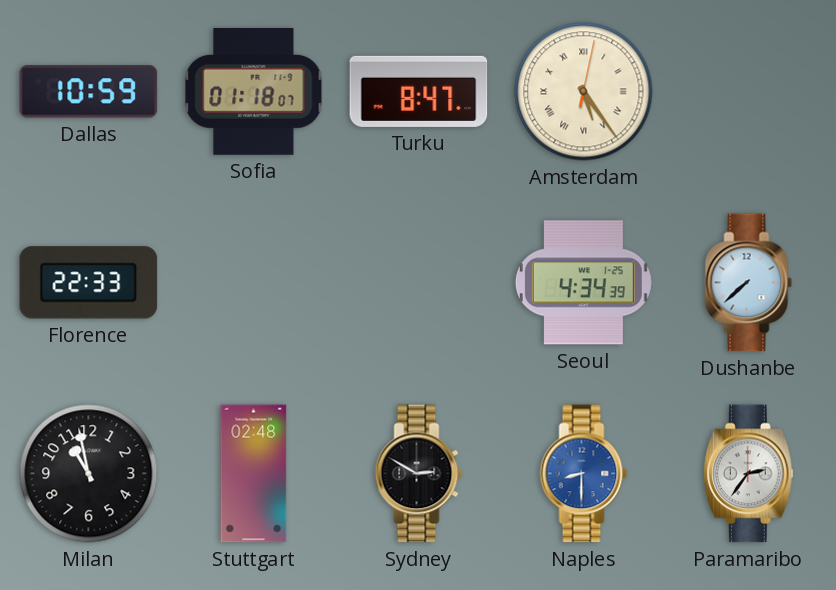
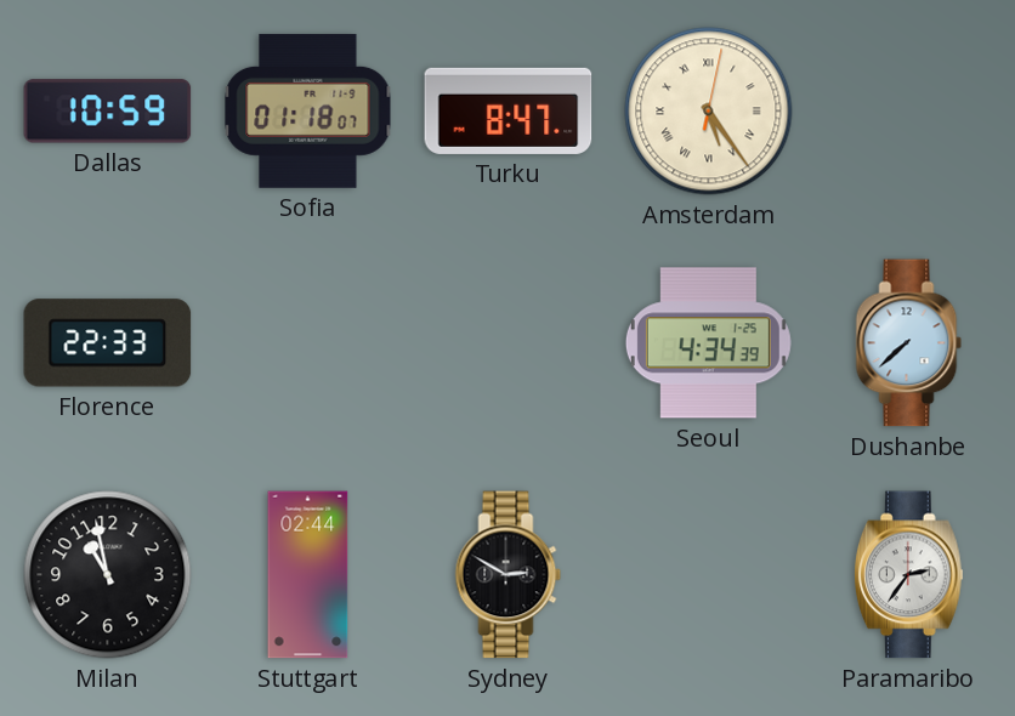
Stuttgart: 02:48 -> 02:44 (308, 575)
Naples: 8:30 -> none (584, 474)
